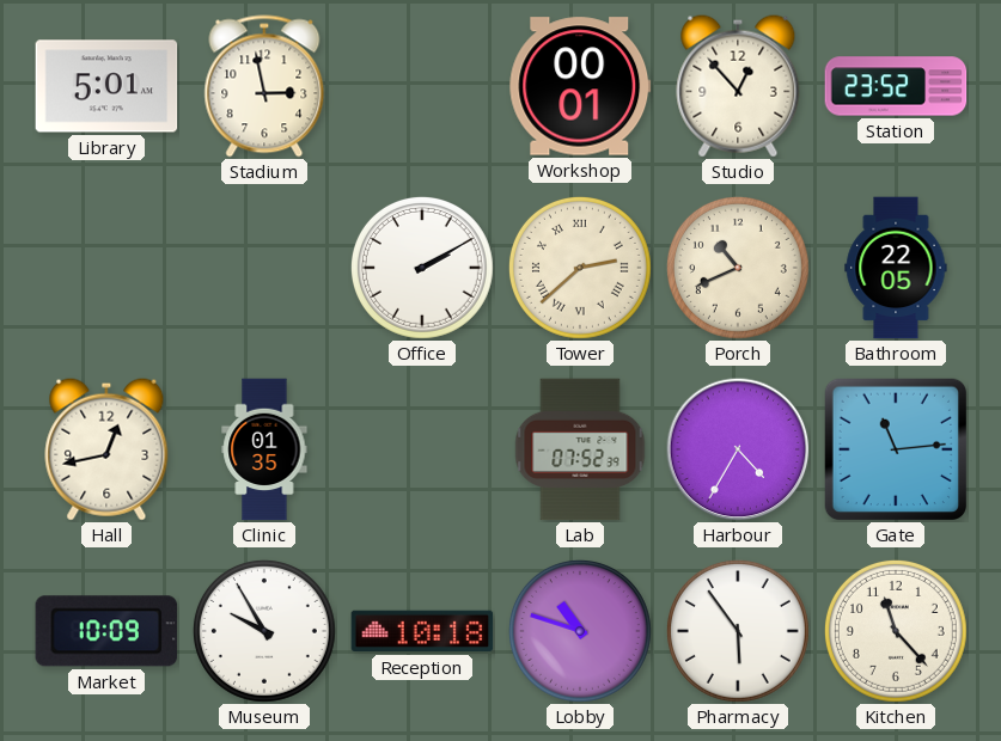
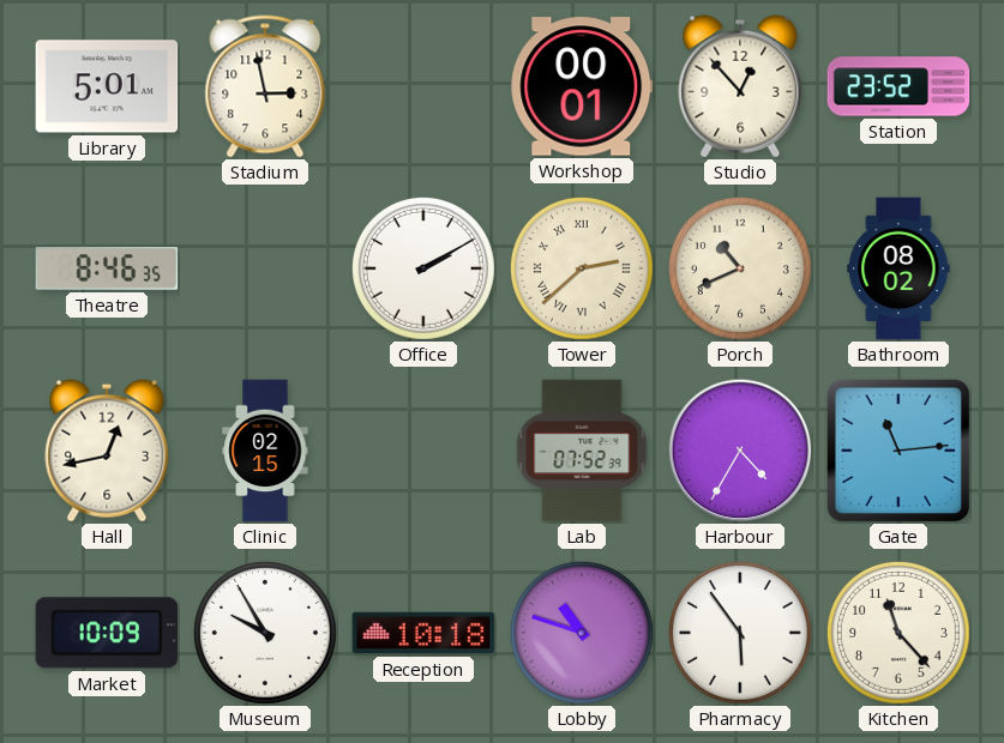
Theatre: none -> 8:46 (107, 270)
Bathroom: 22:05 -> 08:02 (898, 268)
Clinic: 01:35 -> 02:15 (265, 451)
